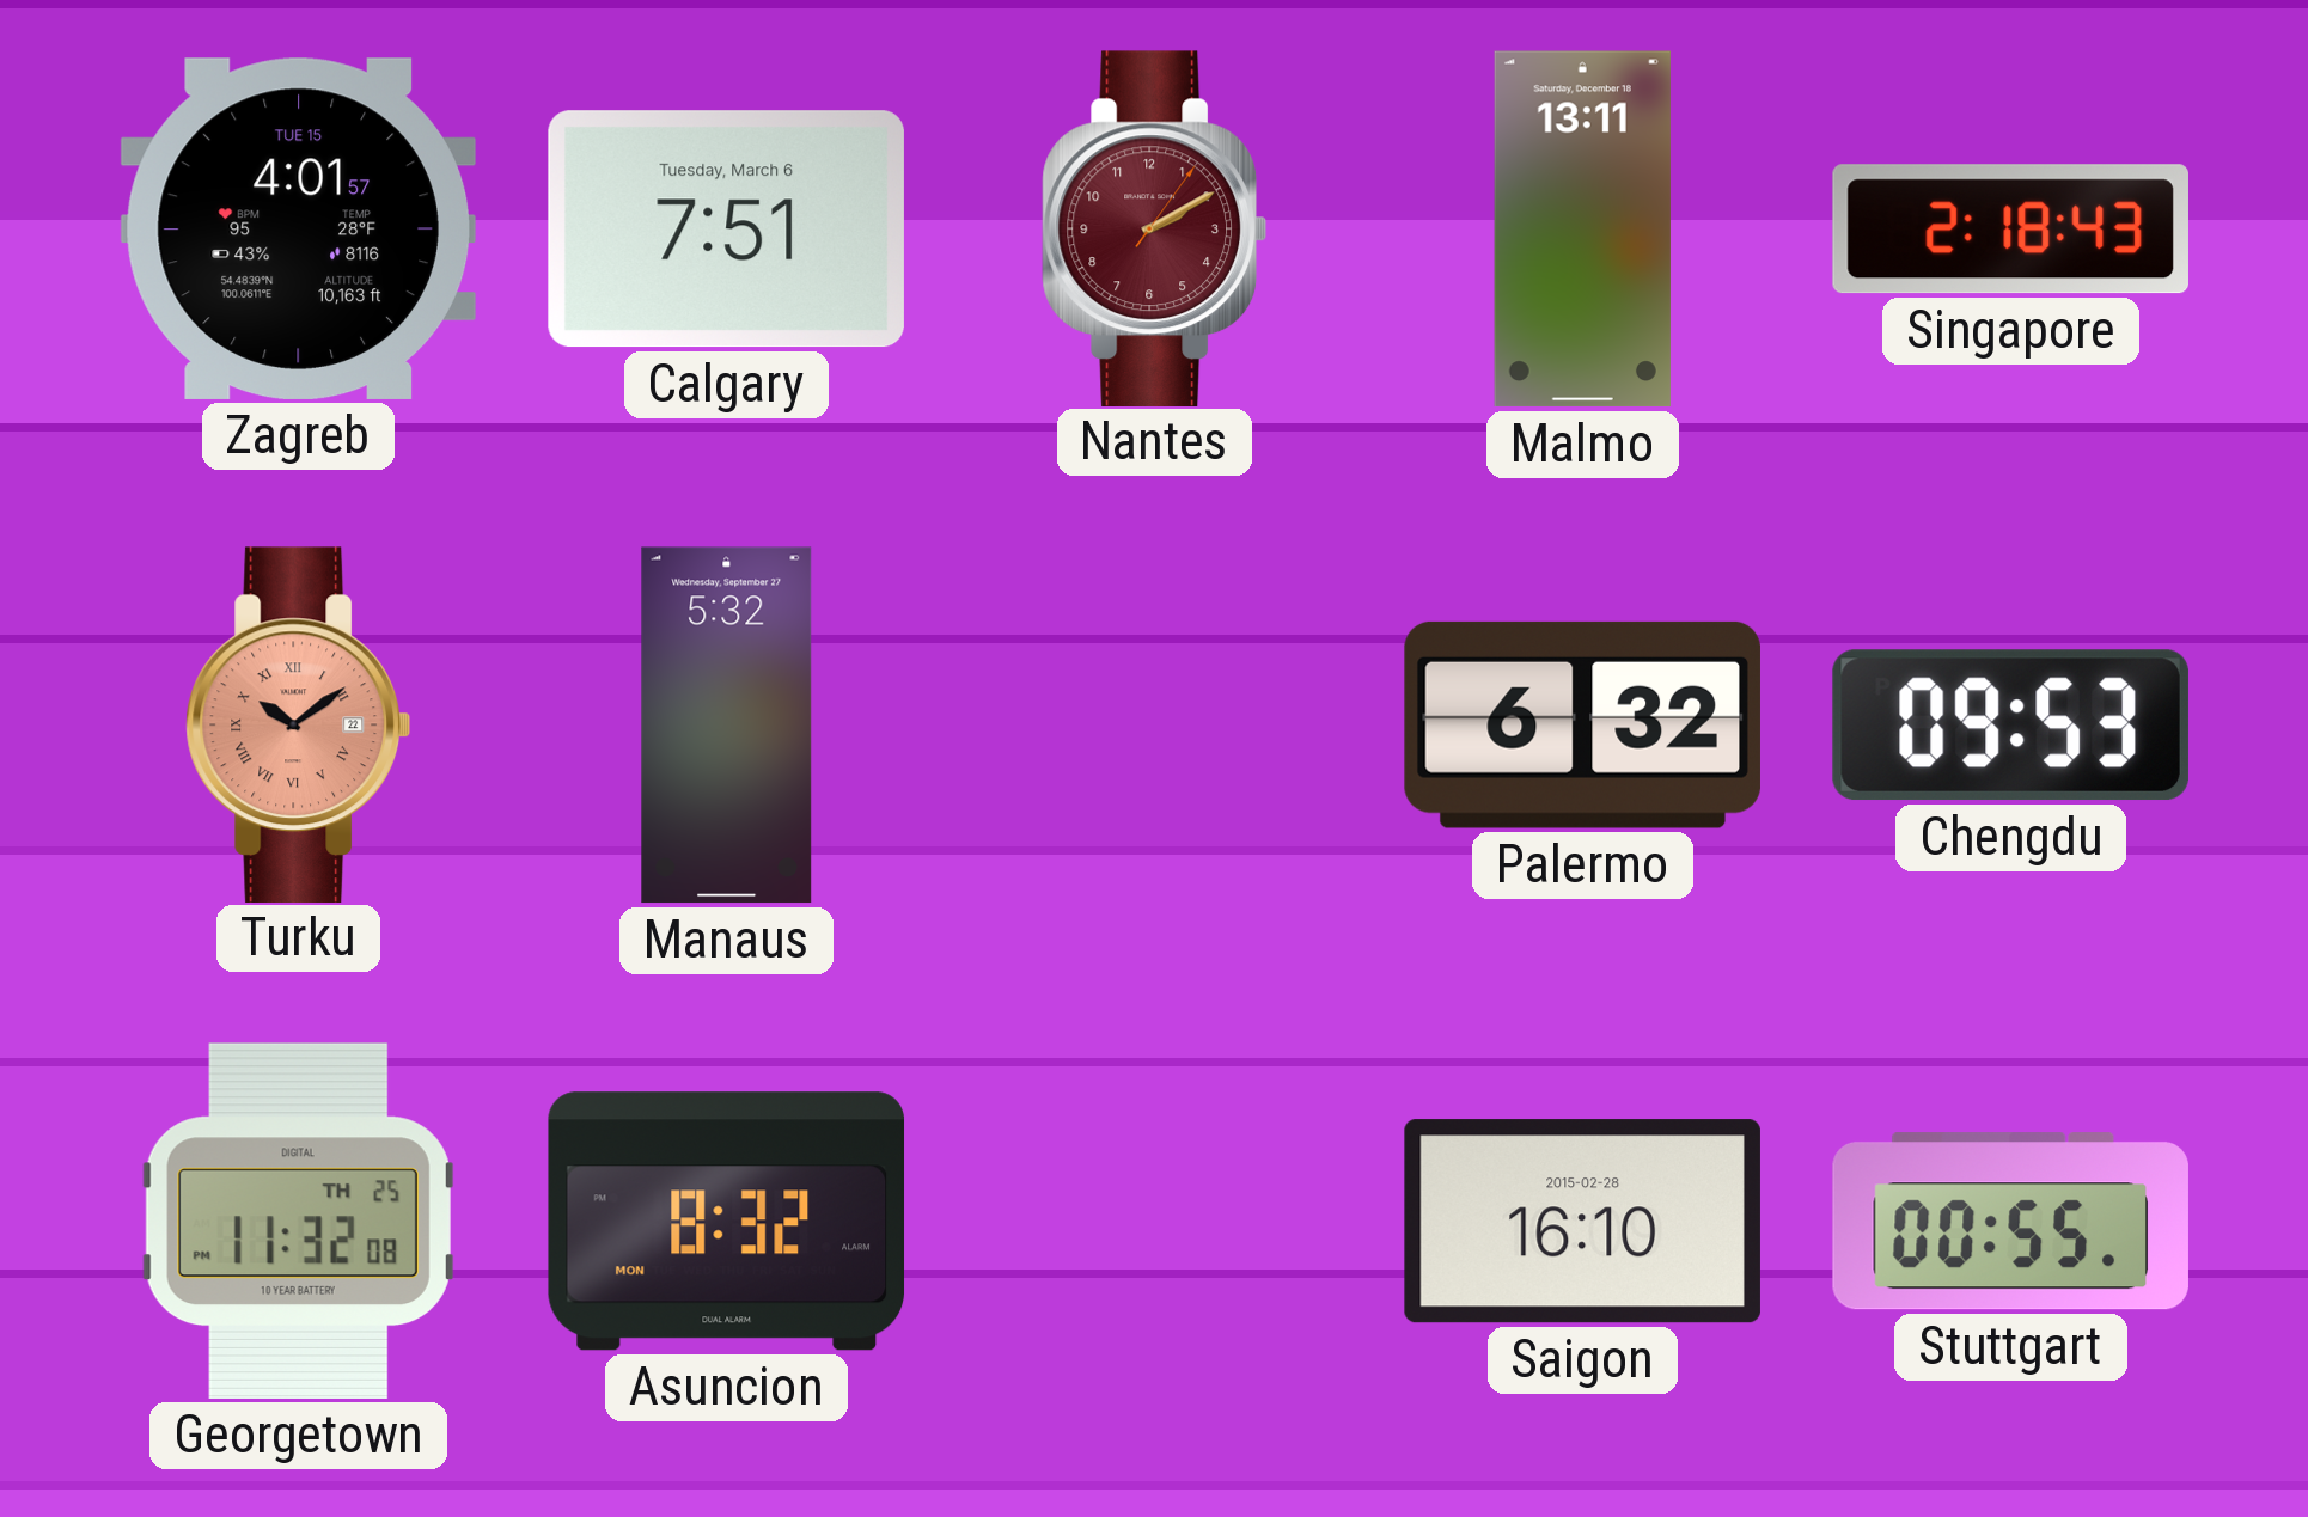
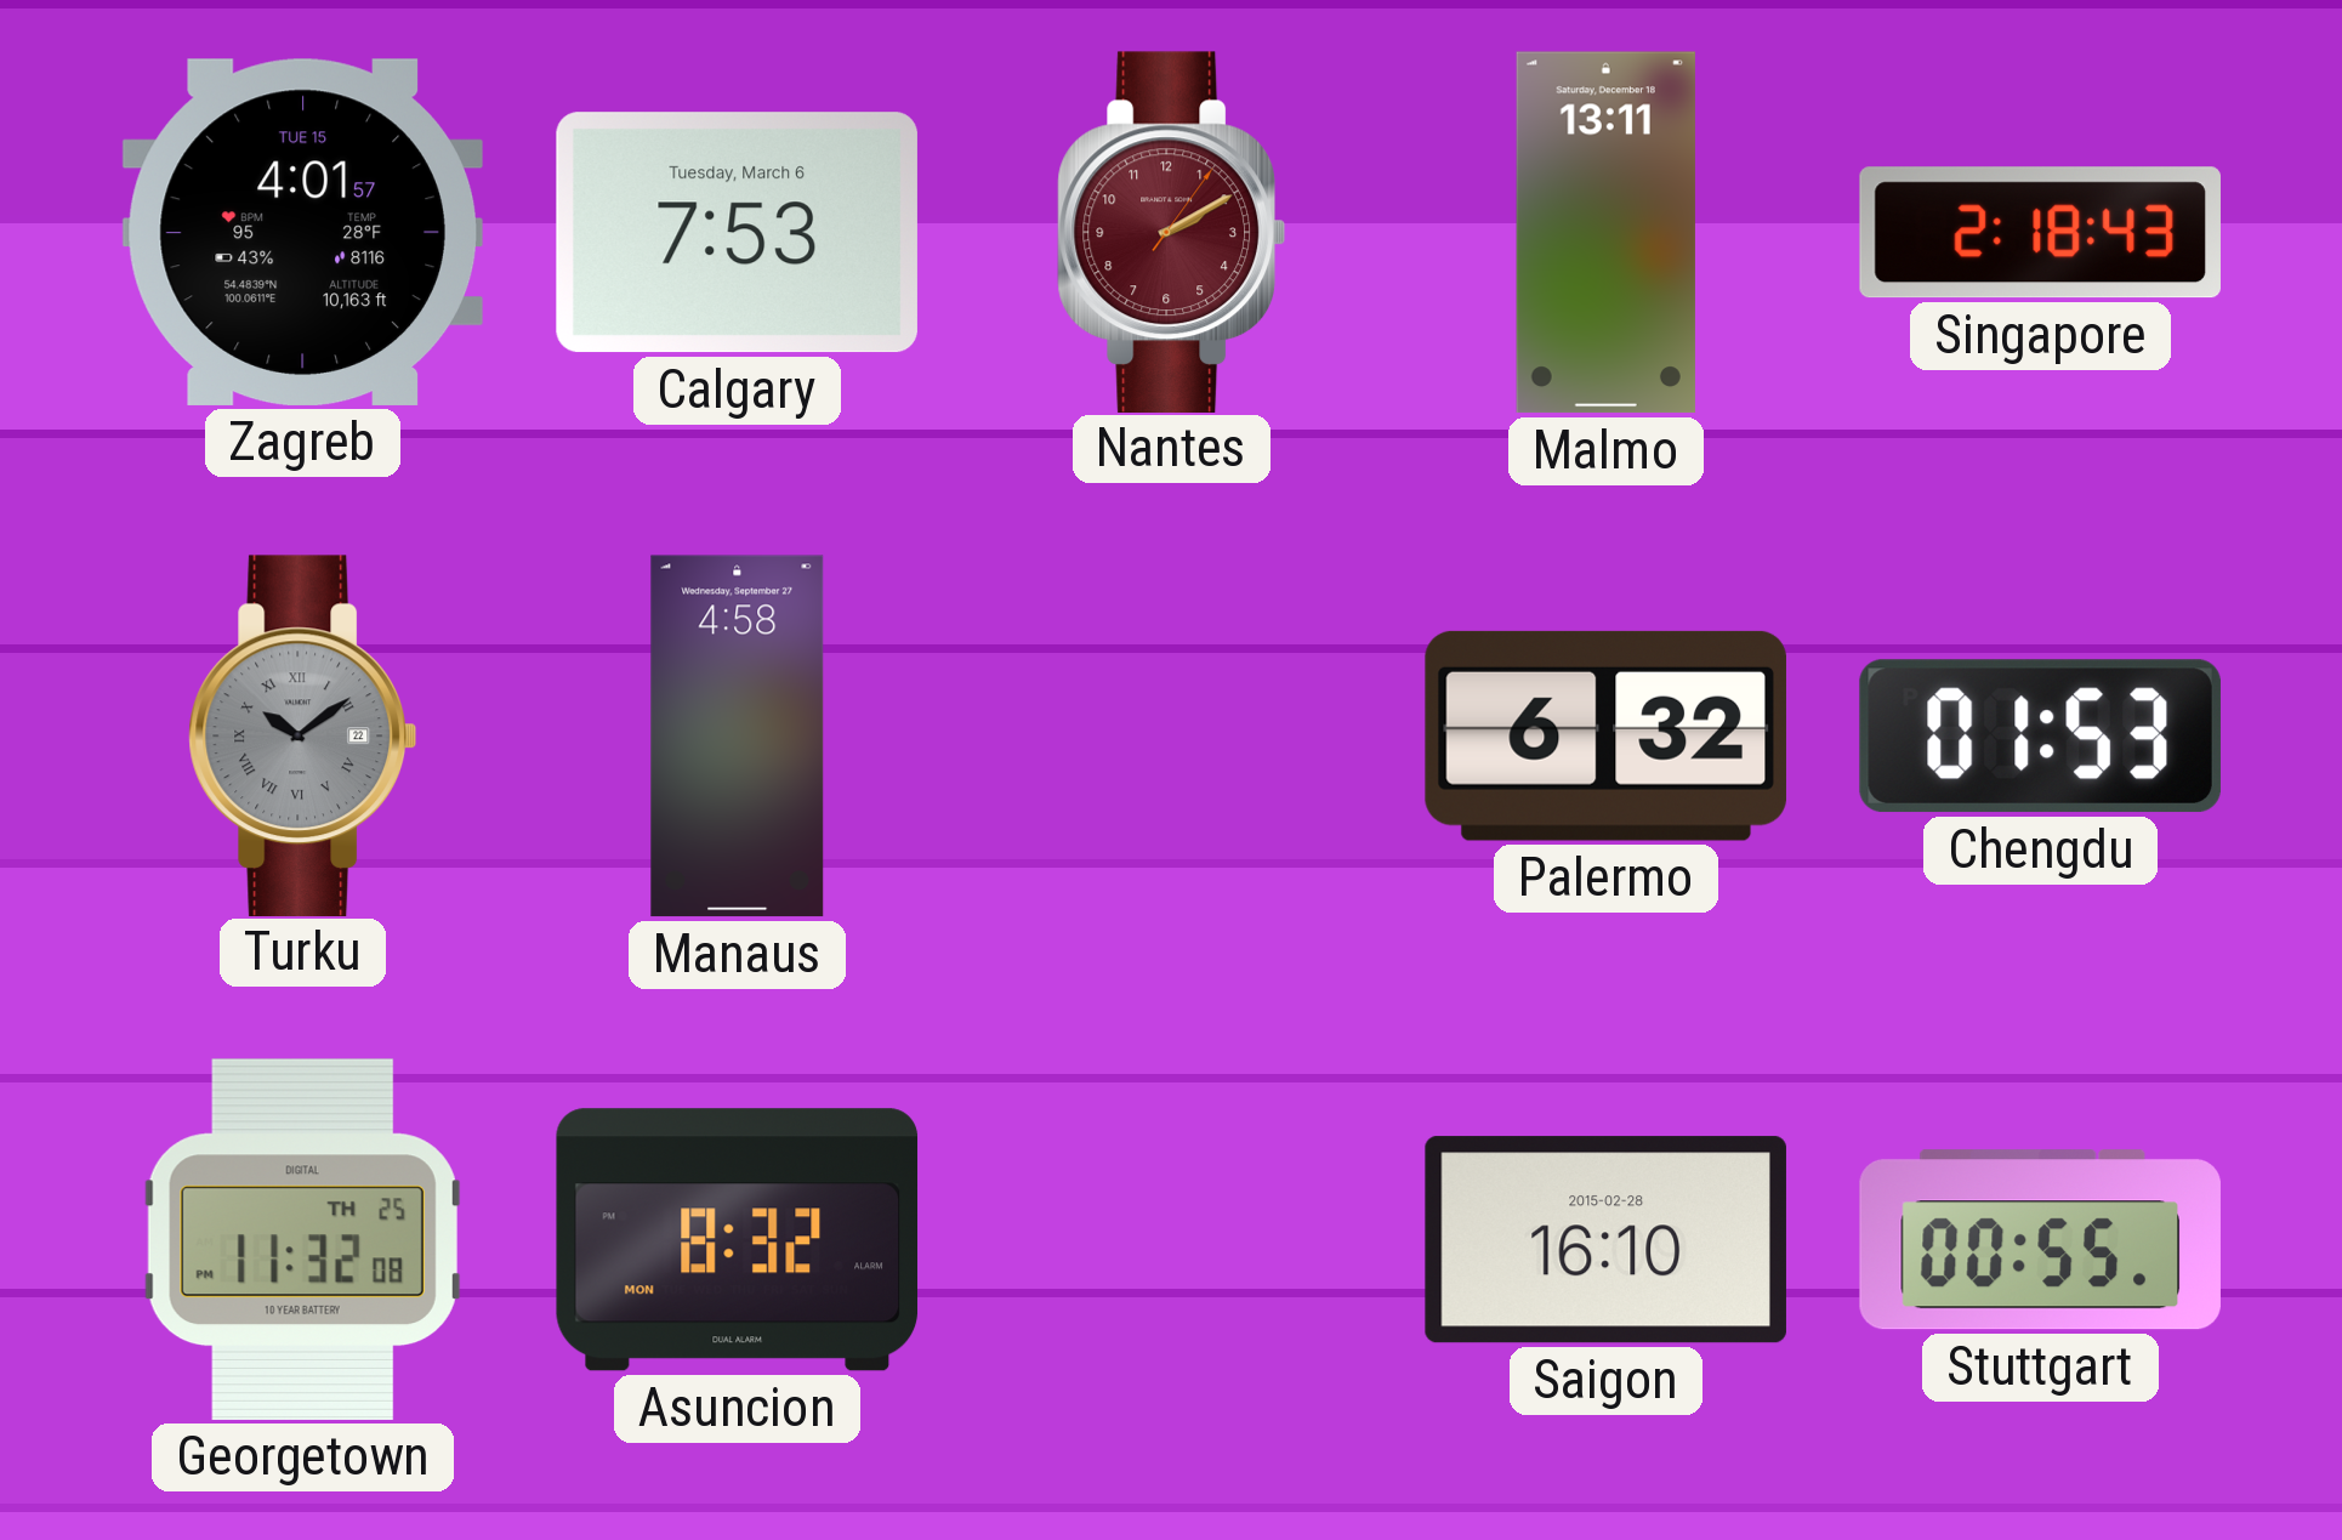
Calgary: 7:51 -> 7:53 (737, 233)
Turku dial: salmon -> grey (302, 735)
Manaus: 5:32 -> 4:58 (738, 737)
Chengdu: 09:53 -> 01:53 (2040, 737)
